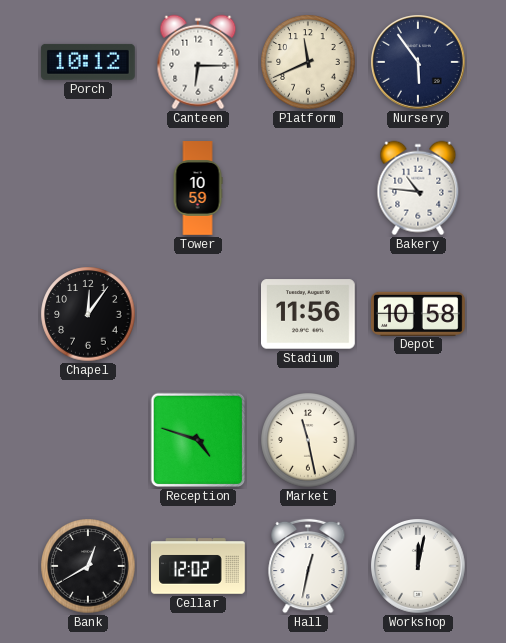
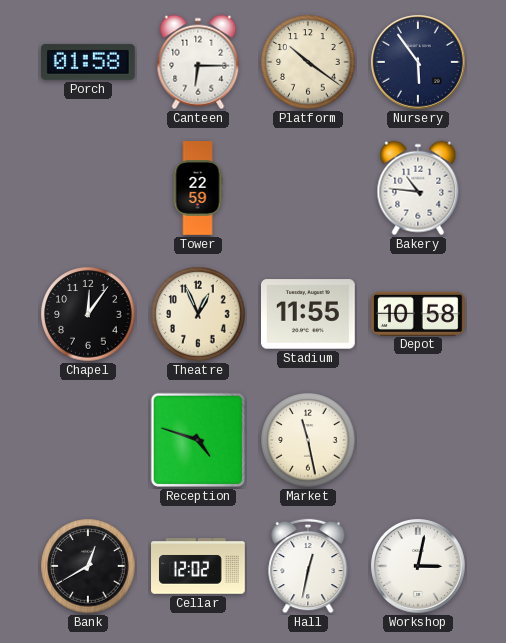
Porch: 10:12 -> 01:58 (88, 62)
Platform: 11:41 -> 10:21 (308, 62)
Tower: 10:59 -> 22:59 (198, 188)
Theatre: none -> 12:56 (198, 314)
Stadium: 11:56 -> 11:55 (309, 314)
Workshop: 12:02 -> 3:02 (418, 566)
